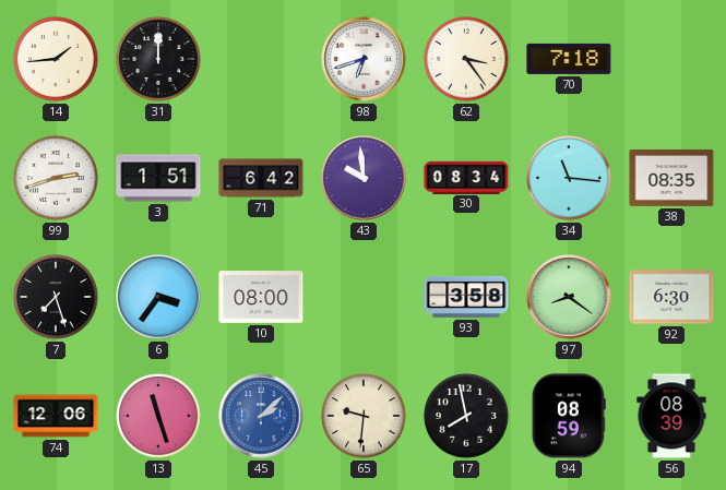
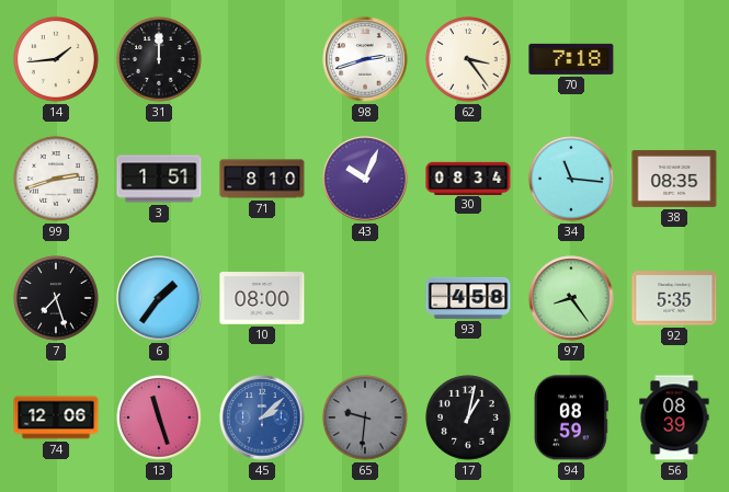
98: 6:42 -> 2:42 (365, 59)
71: 6:42 -> 8:10 (262, 179)
43: 9:59 -> 10:04 (365, 179)
6: 3:36 -> 1:36 (159, 298)
93: 3:58 -> 4:58 (468, 298)
97: 8:21 -> 8:24 (571, 298)
92: 6:30 -> 5:35 (674, 298)
65 dial: cream -> grey (365, 417)
17: 7:58 -> 1:02 (468, 417)
